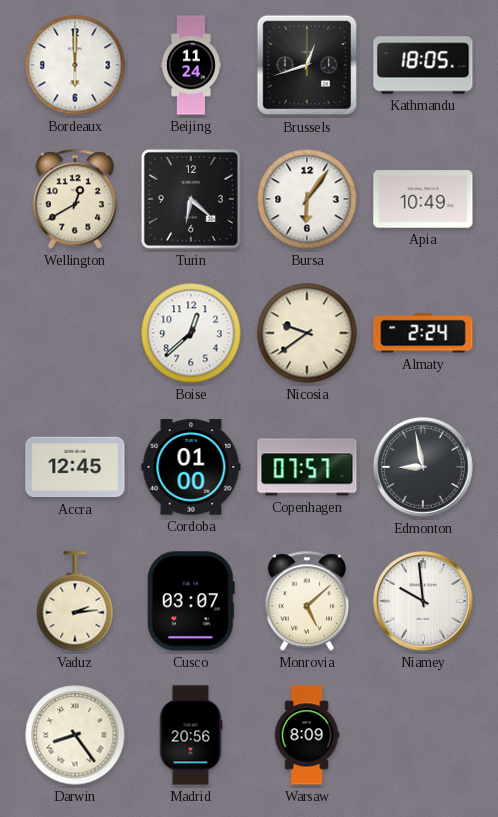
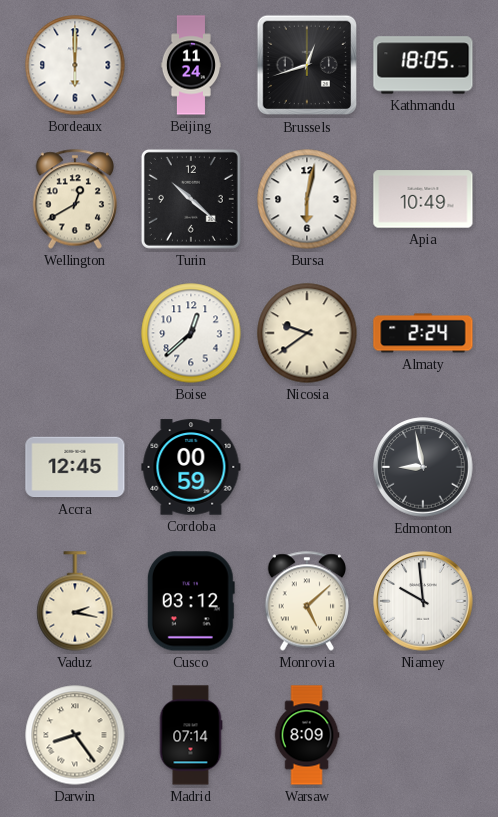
Turin: 6:22 -> 10:22 (191, 199)
Bursa: 6:06 -> 6:02 (307, 199)
Cordoba: 01:00 -> 00:59 (191, 467)
Copenhagen: 07:57 -> none (307, 467)
Vaduz: 2:14 -> 2:17 (75, 601)
Cusco: 03:07 -> 03:12 (191, 601)
Madrid: 20:56 -> 07:14 (191, 735)
